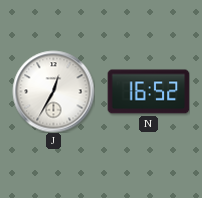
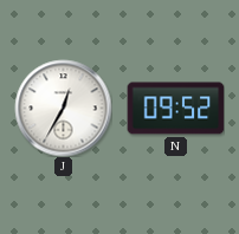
N: 16:52 -> 09:52 (175, 109)
